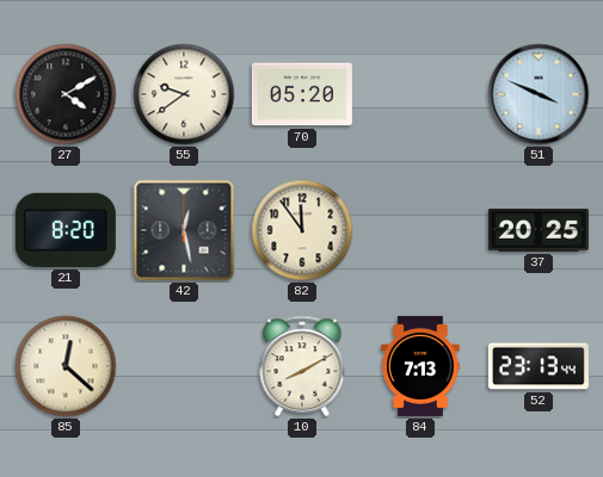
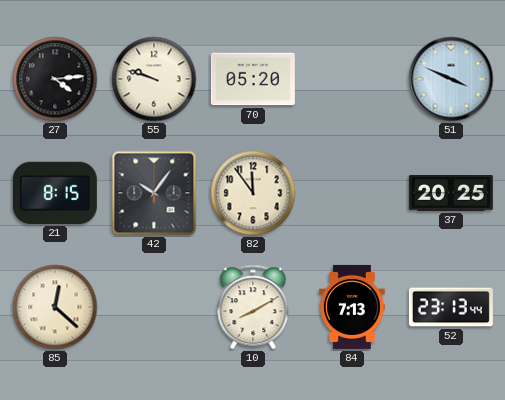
27: 4:10 -> 4:14 (55, 79)
55: 9:39 -> 9:48 (154, 79)
21: 8:20 -> 8:15 (55, 193)
42: 12:28 -> 10:06 (154, 193)
